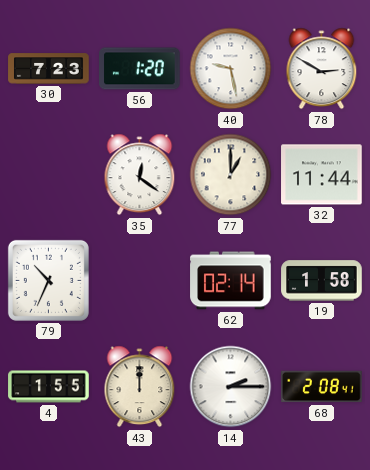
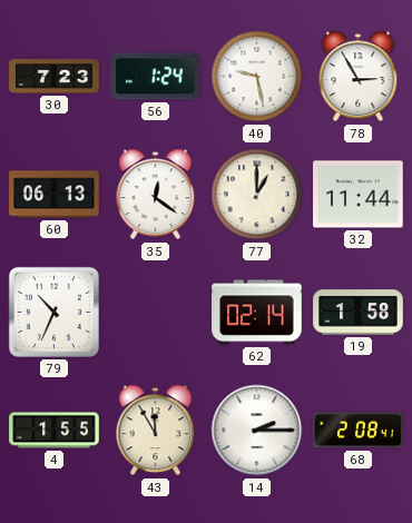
56: 1:20 -> 1:24 (156, 77)
78: 2:50 -> 2:55 (359, 77)
60: none -> 06:13 (55, 195)
43: 12:00 -> 11:55 (156, 431)
